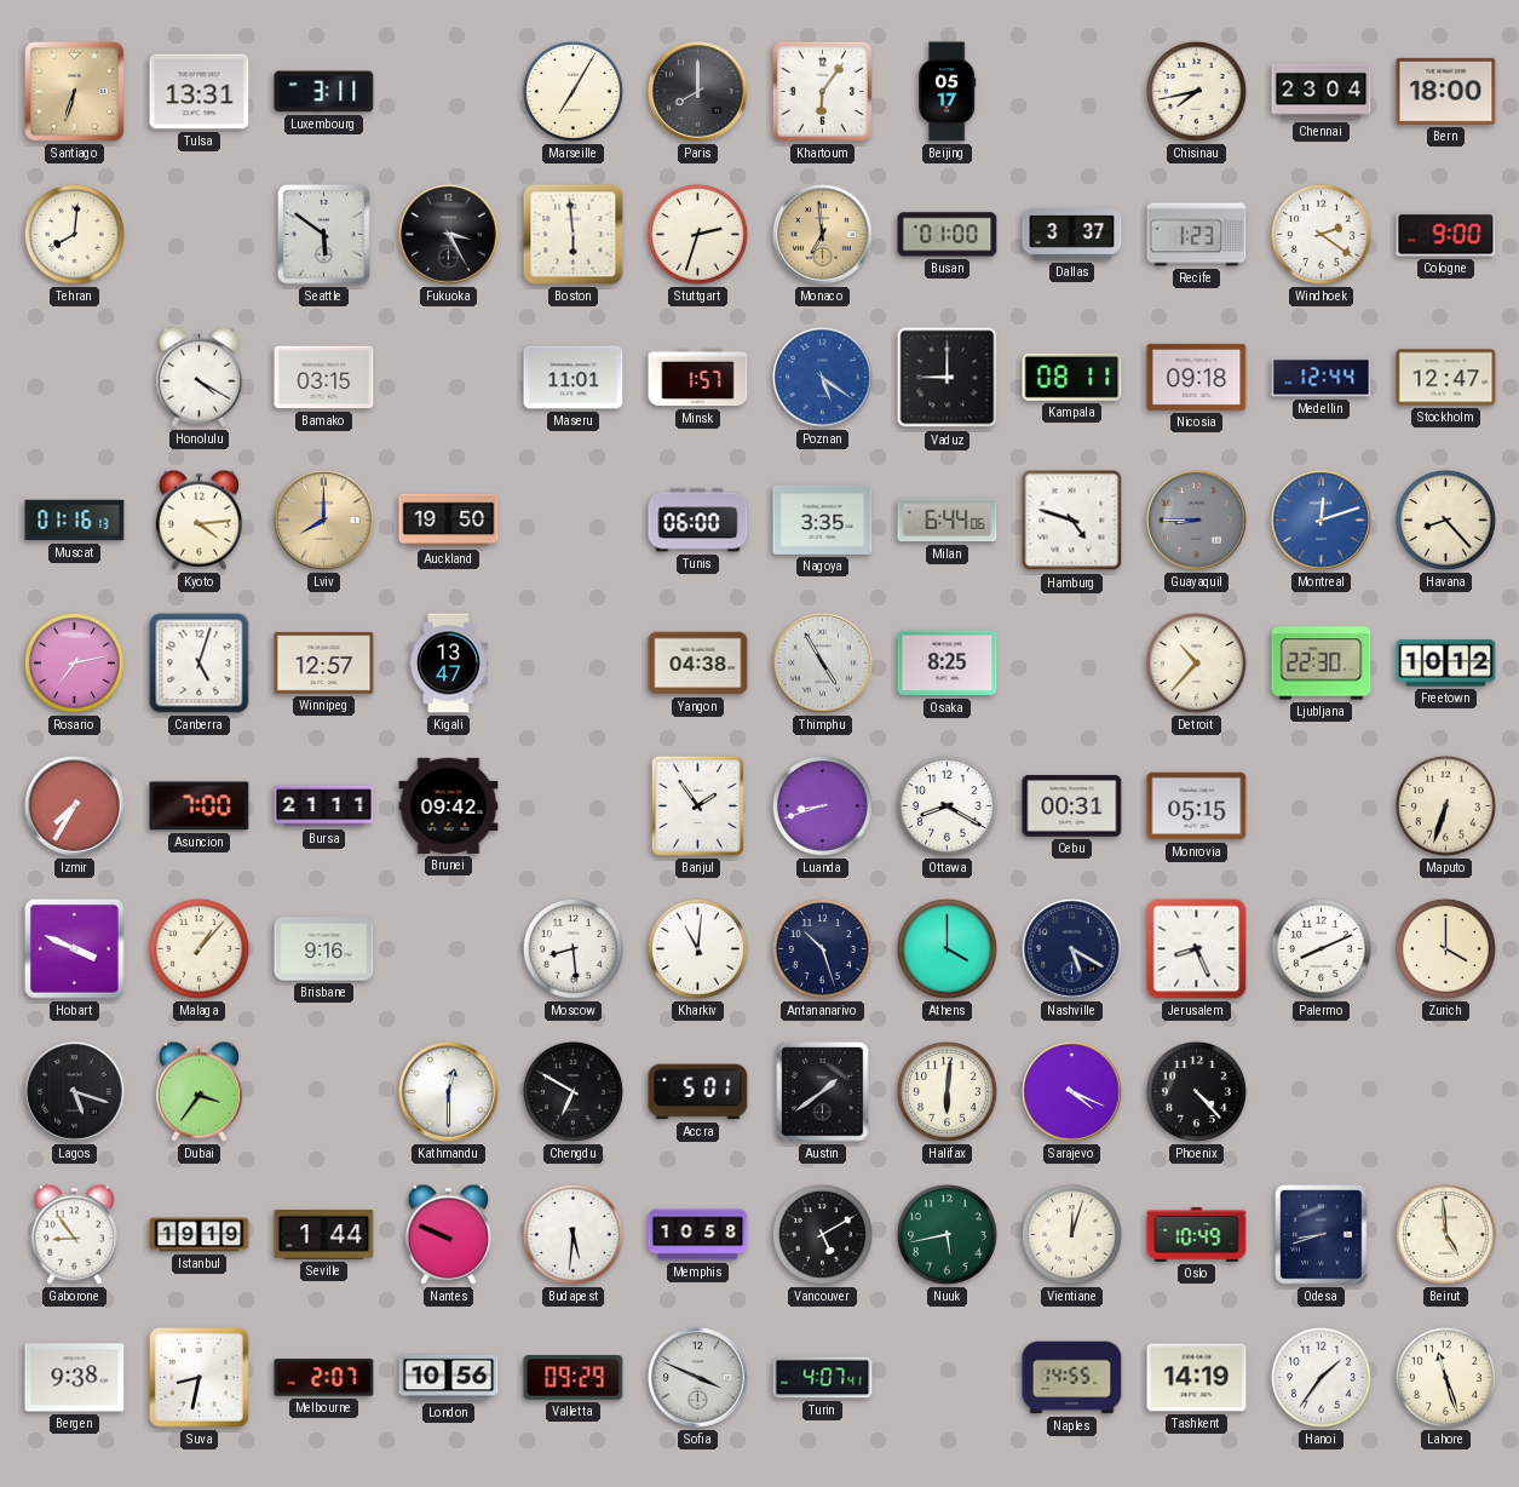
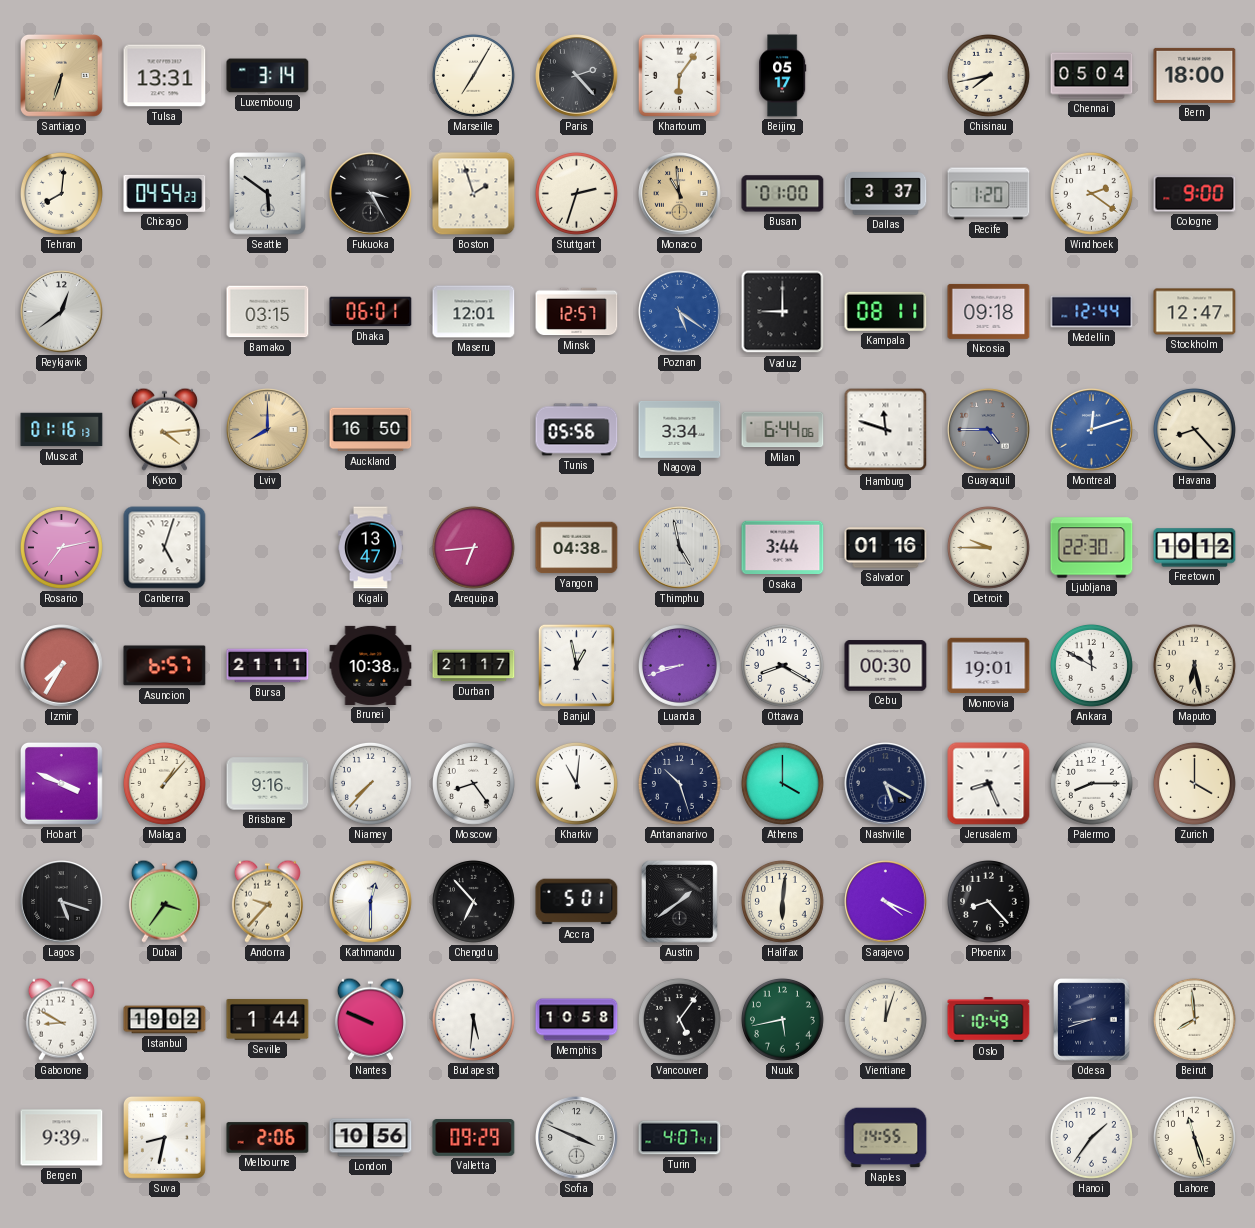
Luxembourg: 3:11 -> 3:14 (268, 76)
Paris: 8:00 -> 2:23 (577, 76)
Chennai: 23:04 -> 05:04 (1092, 76)
Chicago: none -> 04:54 (165, 193)
Boston: 5:59 -> 1:57 (474, 194)
Monaco: 6:59 -> 10:59 (680, 194)
Recife: 1:23 -> 1:20 (989, 194)
Reykjavik: none -> 12:39 (62, 312)
Honolulu: 4:20 -> none (198, 377)
Dhaka: none -> 06:01 (371, 312)
Maseru: 11:01 -> 12:01 (474, 312)
Minsk: 1:57 -> 12:57 (577, 312)
Auckland: 19:50 -> 16:50 (371, 430)
Tunis: 06:00 -> 05:56 (577, 430)
Nagoya: 3:35 -> 3:34 (680, 429)
Hamburg: 4:48 -> 11:48 (886, 430)
Guayaquil: 8:45 -> 4:45 (989, 430)
Winnipeg: 12:57 -> none (324, 664)
Arequipa: none -> 6:44 (473, 547)
Thimphu: 4:55 -> 4:58 (680, 548)
Osaka: 8:25 -> 3:44 (783, 548)
Salvador: none -> 01:16 (886, 548)
Detroit: 10:37 -> 9:45 (988, 547)
Asuncion: 7:00 -> 6:57 (165, 666)
Brunei: 09:42 -> 10:38 (371, 665)
Durban: none -> 21:17 (474, 666)
Banjul: 1:54 -> 12:58 (576, 665)
Cebu: 00:31 -> 00:30 (886, 666)
Monrovia: 05:15 -> 19:01 (989, 666)
Ankara: none -> 11:50 (1091, 665)
Maputo: 6:33 -> 6:28 (1194, 665)
Niamey: none -> 7:37 (370, 783)
Moscow: 8:29 -> 8:24 (473, 783)
Palermo: 8:11 -> 8:15 (1091, 783)
Andorra: none -> 9:37 (267, 901)
Chengdu: 6:50 -> 6:53 (473, 901)
Phoenix: 4:23 -> 8:23 (988, 901)
Gaborone: 8:54 -> 8:50 (61, 1019)
Istanbul: 19:19 -> 19:02 (165, 1020)
Vancouver: 5:10 -> 5:06 (679, 1019)
Beirut: 4:59 -> 7:59 (1194, 1019)
Bergen: 9:38 -> 9:39 (62, 1138)
Melbourne: 2:07 -> 2:06 (268, 1138)
Tashkent: 14:19 -> none (1197, 1378)
